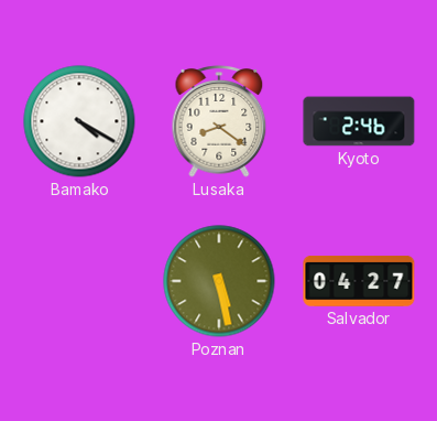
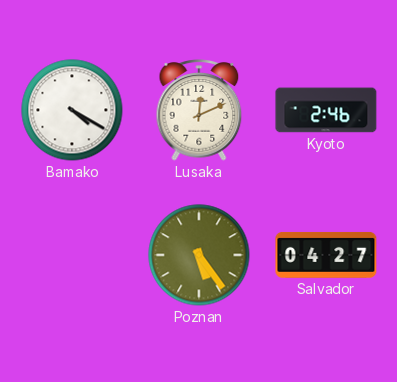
Lusaka: 8:21 -> 12:11 (199, 110)
Poznan: 5:28 -> 5:24 (199, 255)
